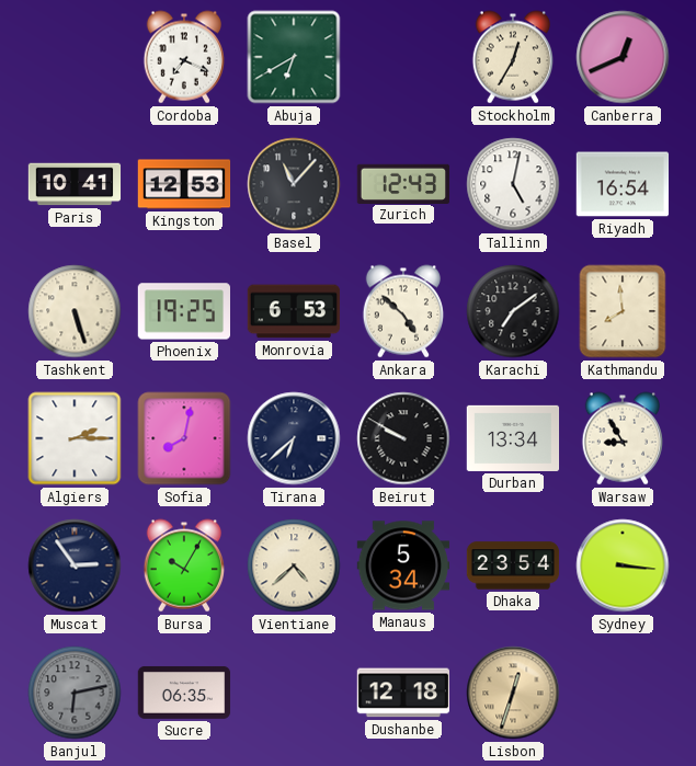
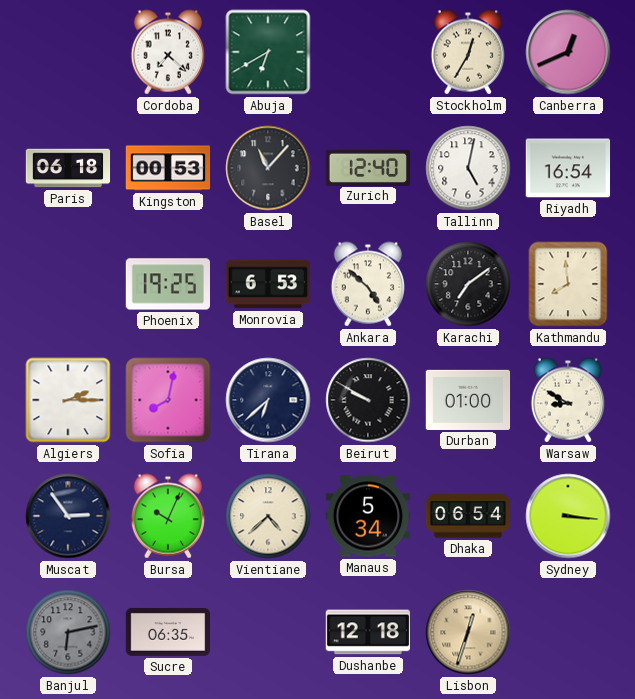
Cordoba: 7:19 -> 7:22 (167, 52)
Paris: 10:41 -> 06:18 (68, 168)
Kingston: 12:53 -> 00:53 (168, 168)
Zurich: 12:43 -> 12:40 (368, 167)
Tashkent: 5:27 -> none (75, 311)
Durban: 13:34 -> 01:00 (468, 400)
Warsaw: 8:55 -> 8:50 (567, 400)
Bursa: 10:05 -> 10:04 (167, 516)
Dhaka: 23:54 -> 06:54 (468, 516)
